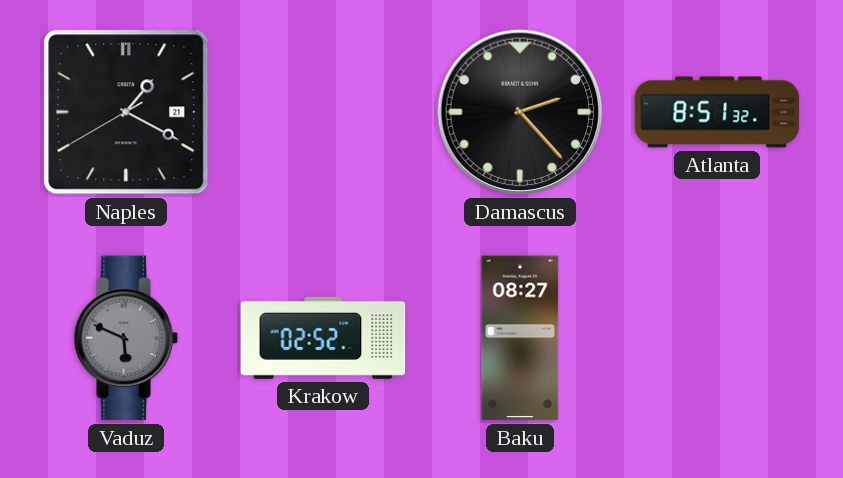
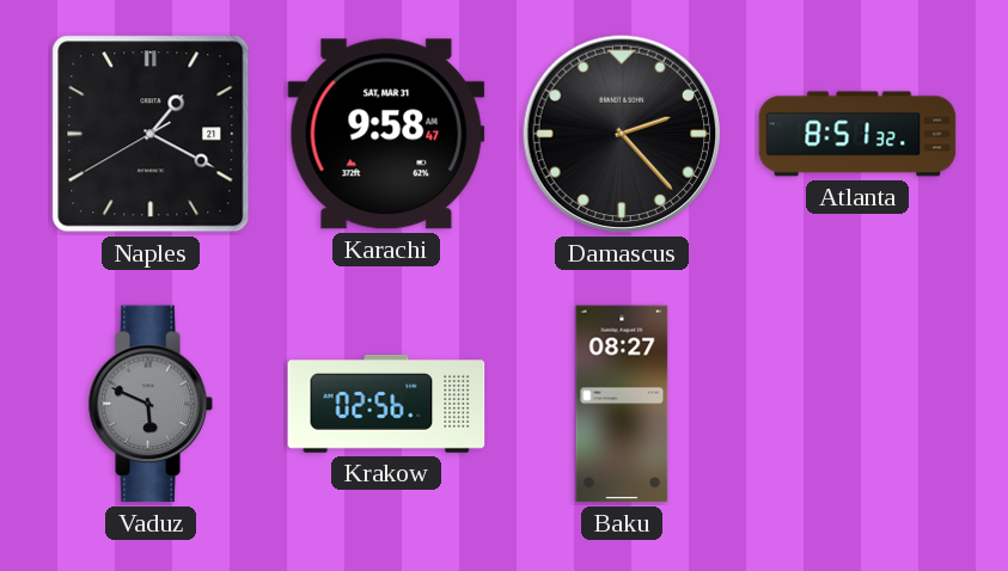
Karachi: none -> 9:58 (386, 134)
Krakow: 02:52 -> 02:56 (386, 404)
